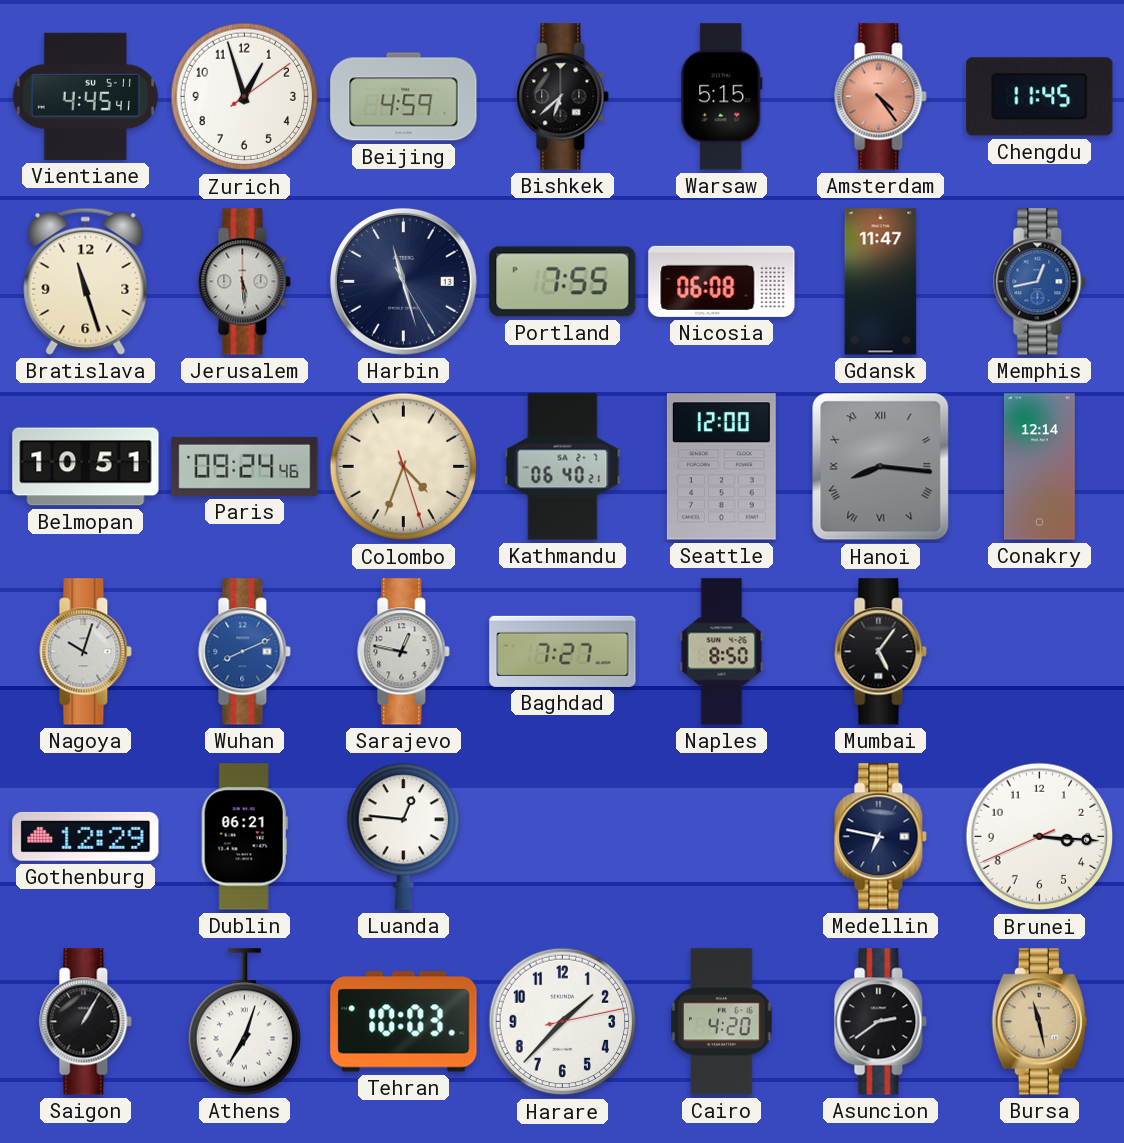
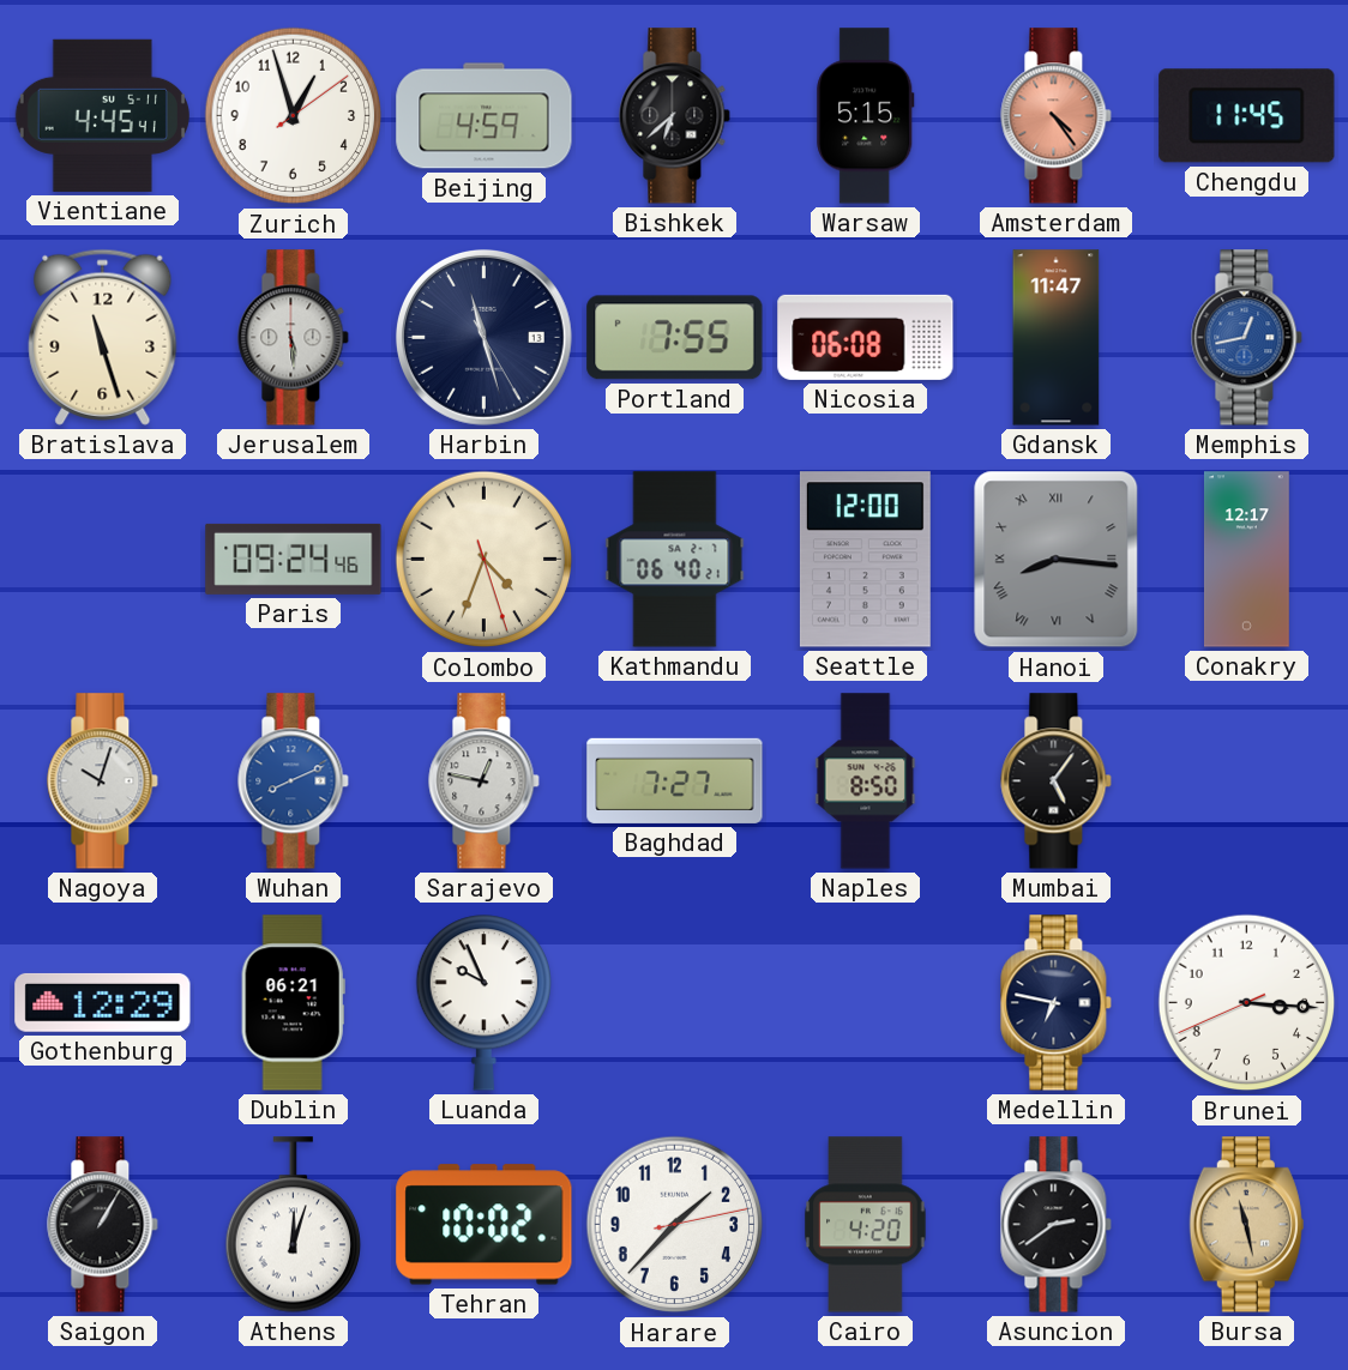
Belmopan: 10:51 -> none (86, 467)
Conakry: 12:14 -> 12:17 (1247, 560)
Luanda: 12:46 -> 9:56 (483, 1003)
Athens: 7:03 -> 12:03 (293, 1225)
Tehran: 10:03 -> 10:02 (485, 1225)
